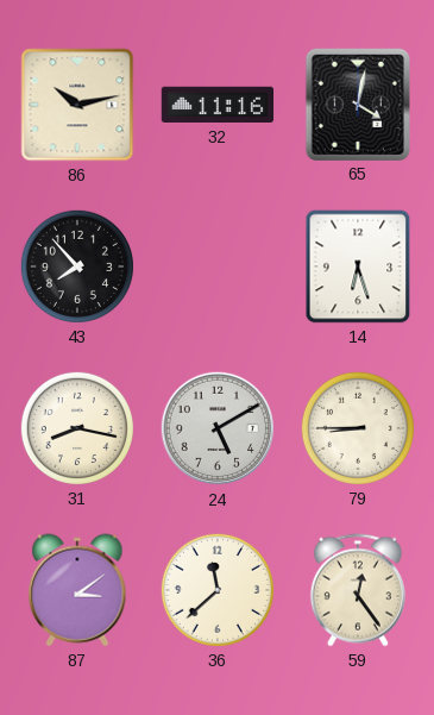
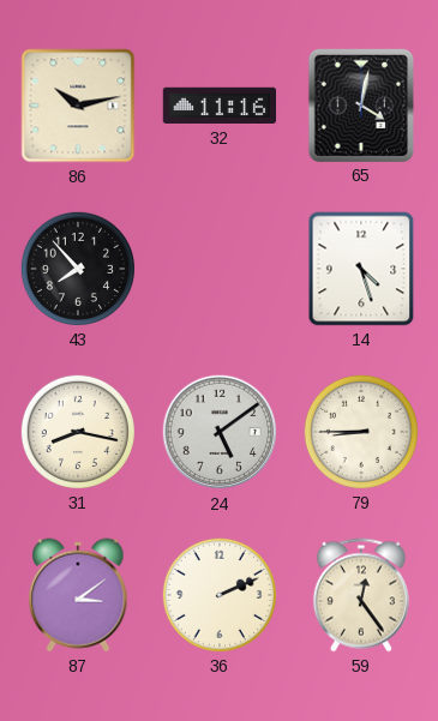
14: 6:27 -> 4:27 (361, 269)
24: 5:10 -> 5:09 (220, 432)
36: 11:38 -> 2:11 (220, 595)
